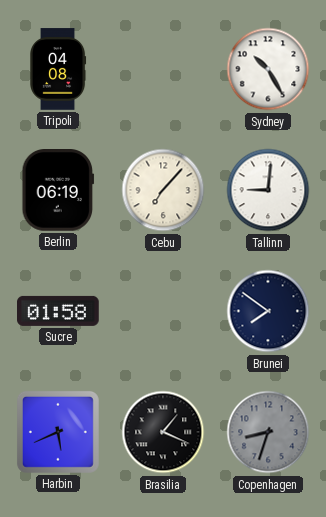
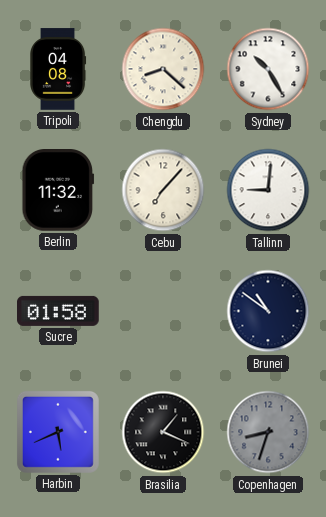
Chengdu: none -> 8:22 (163, 69)
Berlin: 06:19 -> 11:32 (58, 190)
Brunei: 7:51 -> 10:51 (268, 311)
